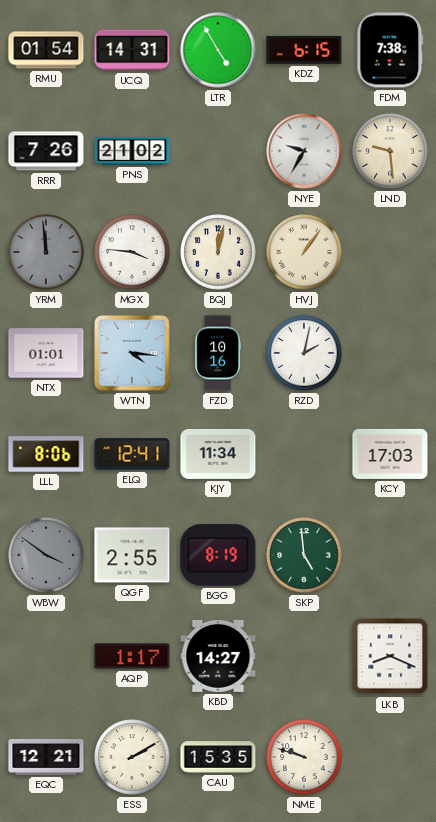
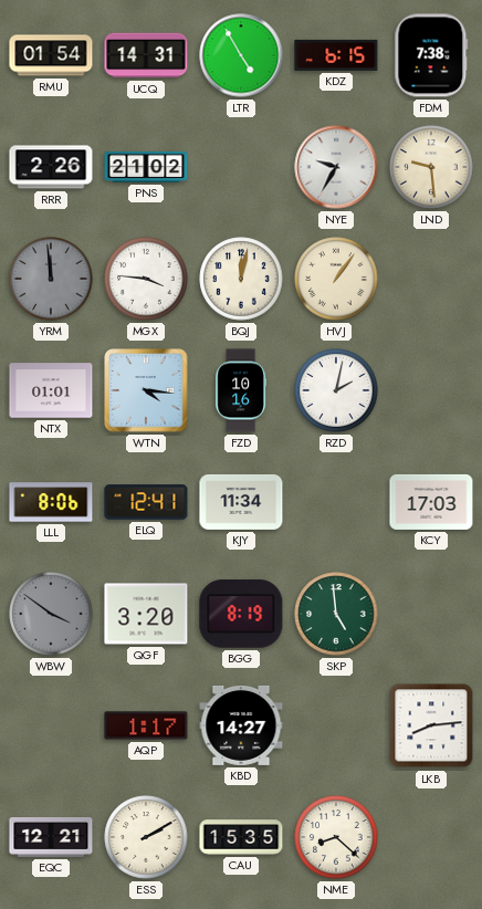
RRR: 7:26 -> 2:26 (51, 167)
QGF: 2:55 -> 3:20 (146, 614)
LKB: 8:19 -> 8:14 (431, 725)
NME: 9:48 -> 8:22 (336, 837)
